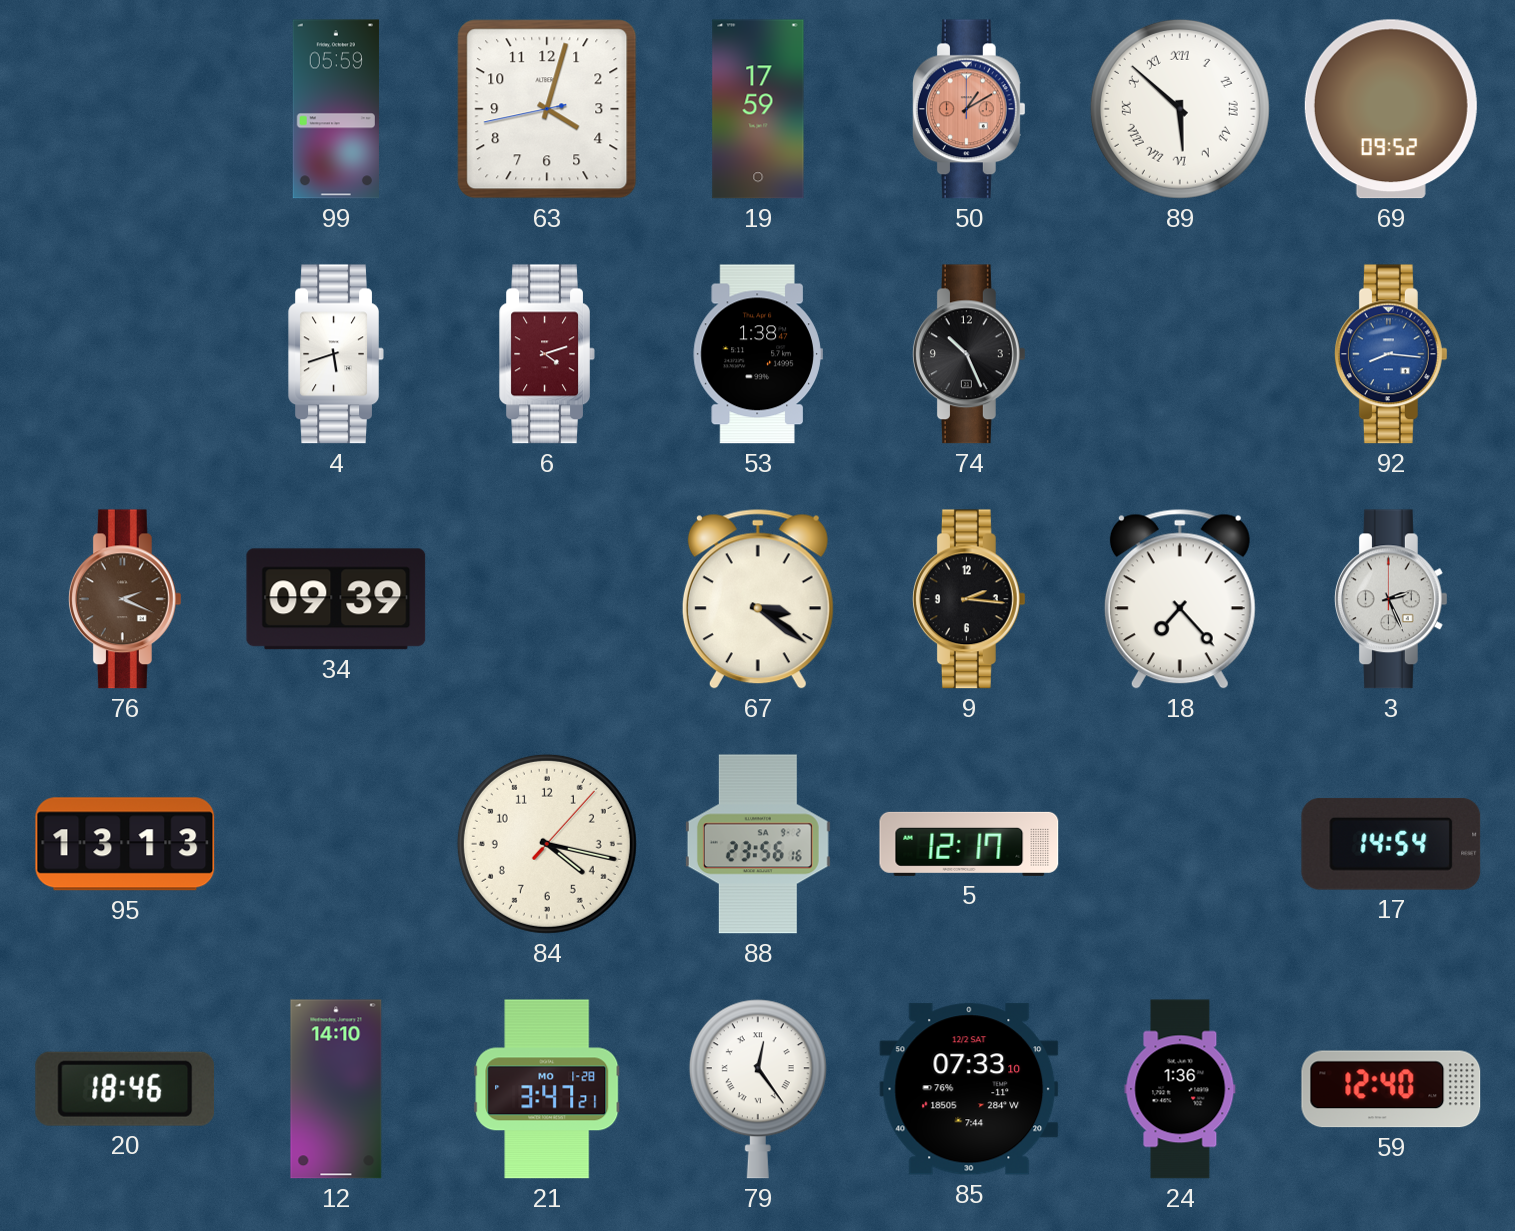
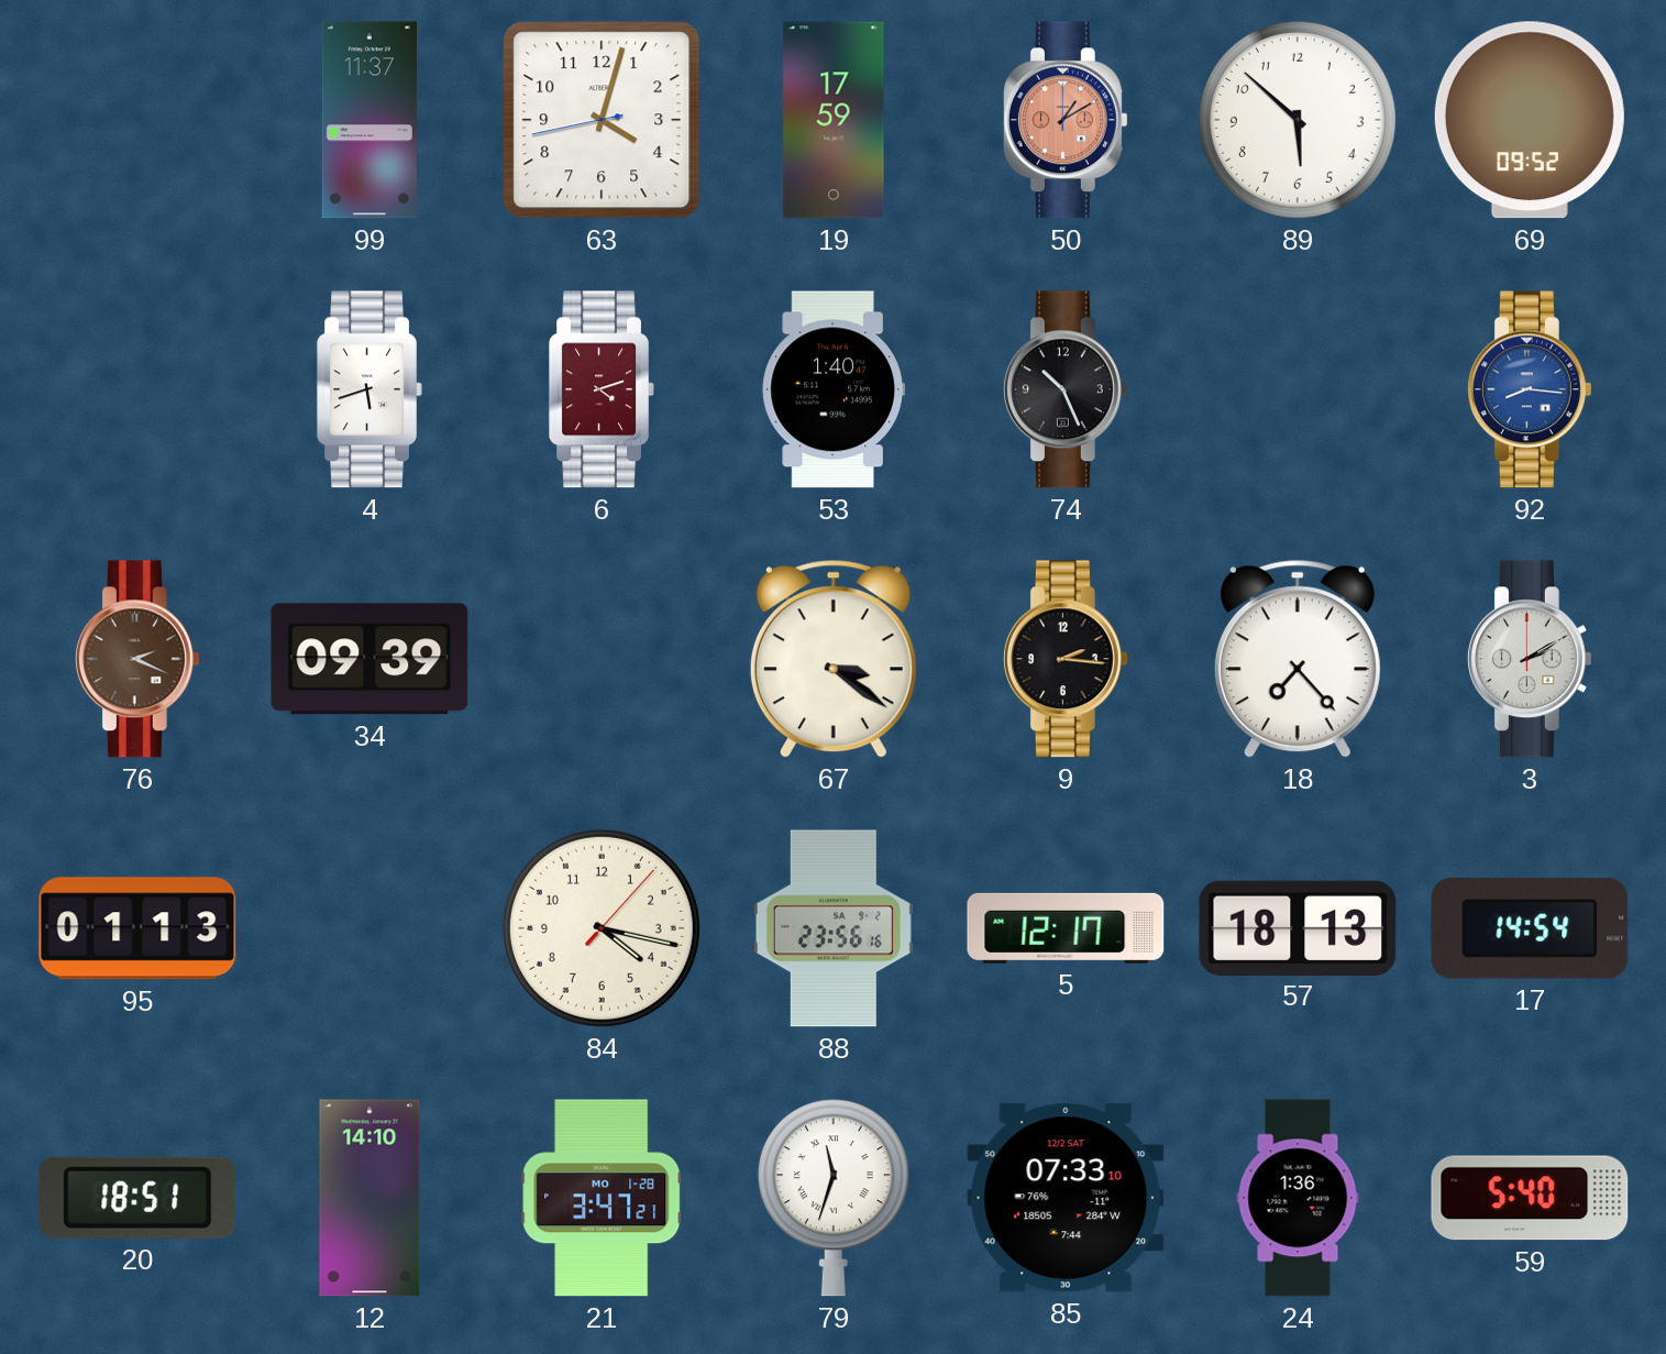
99: 05:59 -> 11:37 (369, 120)
89 numerals: Roman -> Arabic (1298, 120)
53: 1:38 -> 1:40 (834, 389)
3: 2:26 -> 2:10 (1530, 659)
95: 13:13 -> 01:13 (137, 928)
57: none -> 18:13 (1298, 927)
20: 18:46 -> 18:51 (137, 1198)
79: 12:24 -> 11:33 (834, 1198)
59: 12:40 -> 5:40 (1530, 1198)
